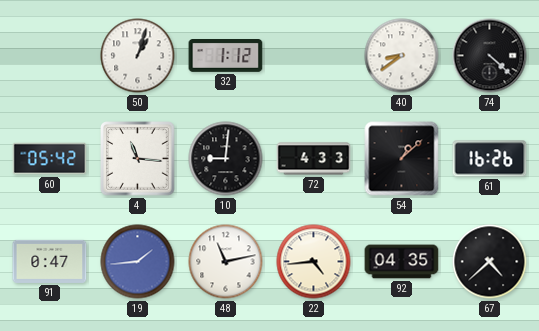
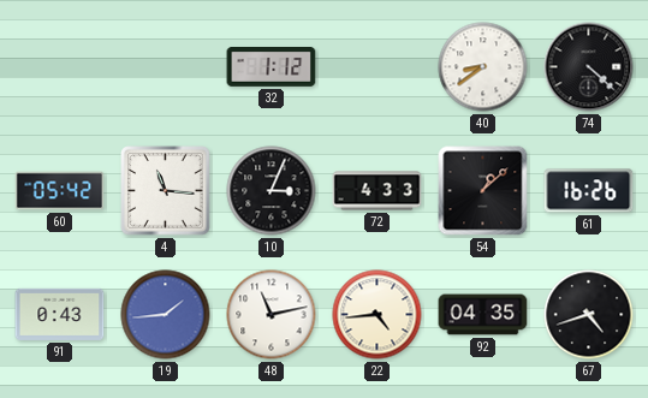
50: 1:03 -> none (138, 56)
10: 9:01 -> 3:04 (272, 191)
91: 0:47 -> 0:43 (60, 314)
67: 4:38 -> 4:42 (589, 315)
